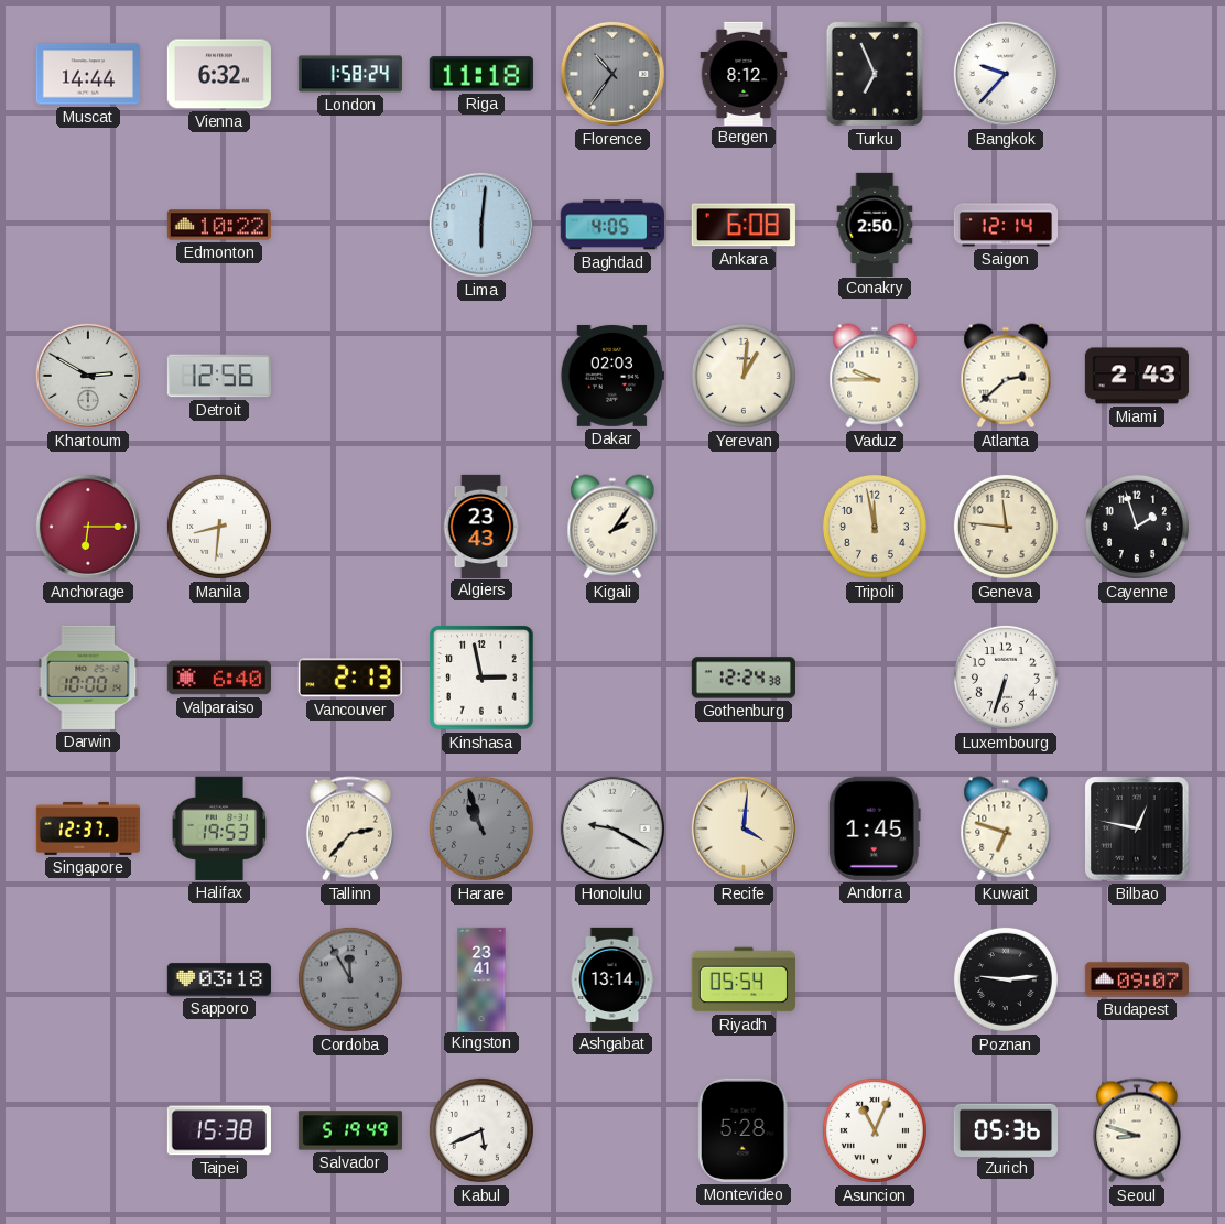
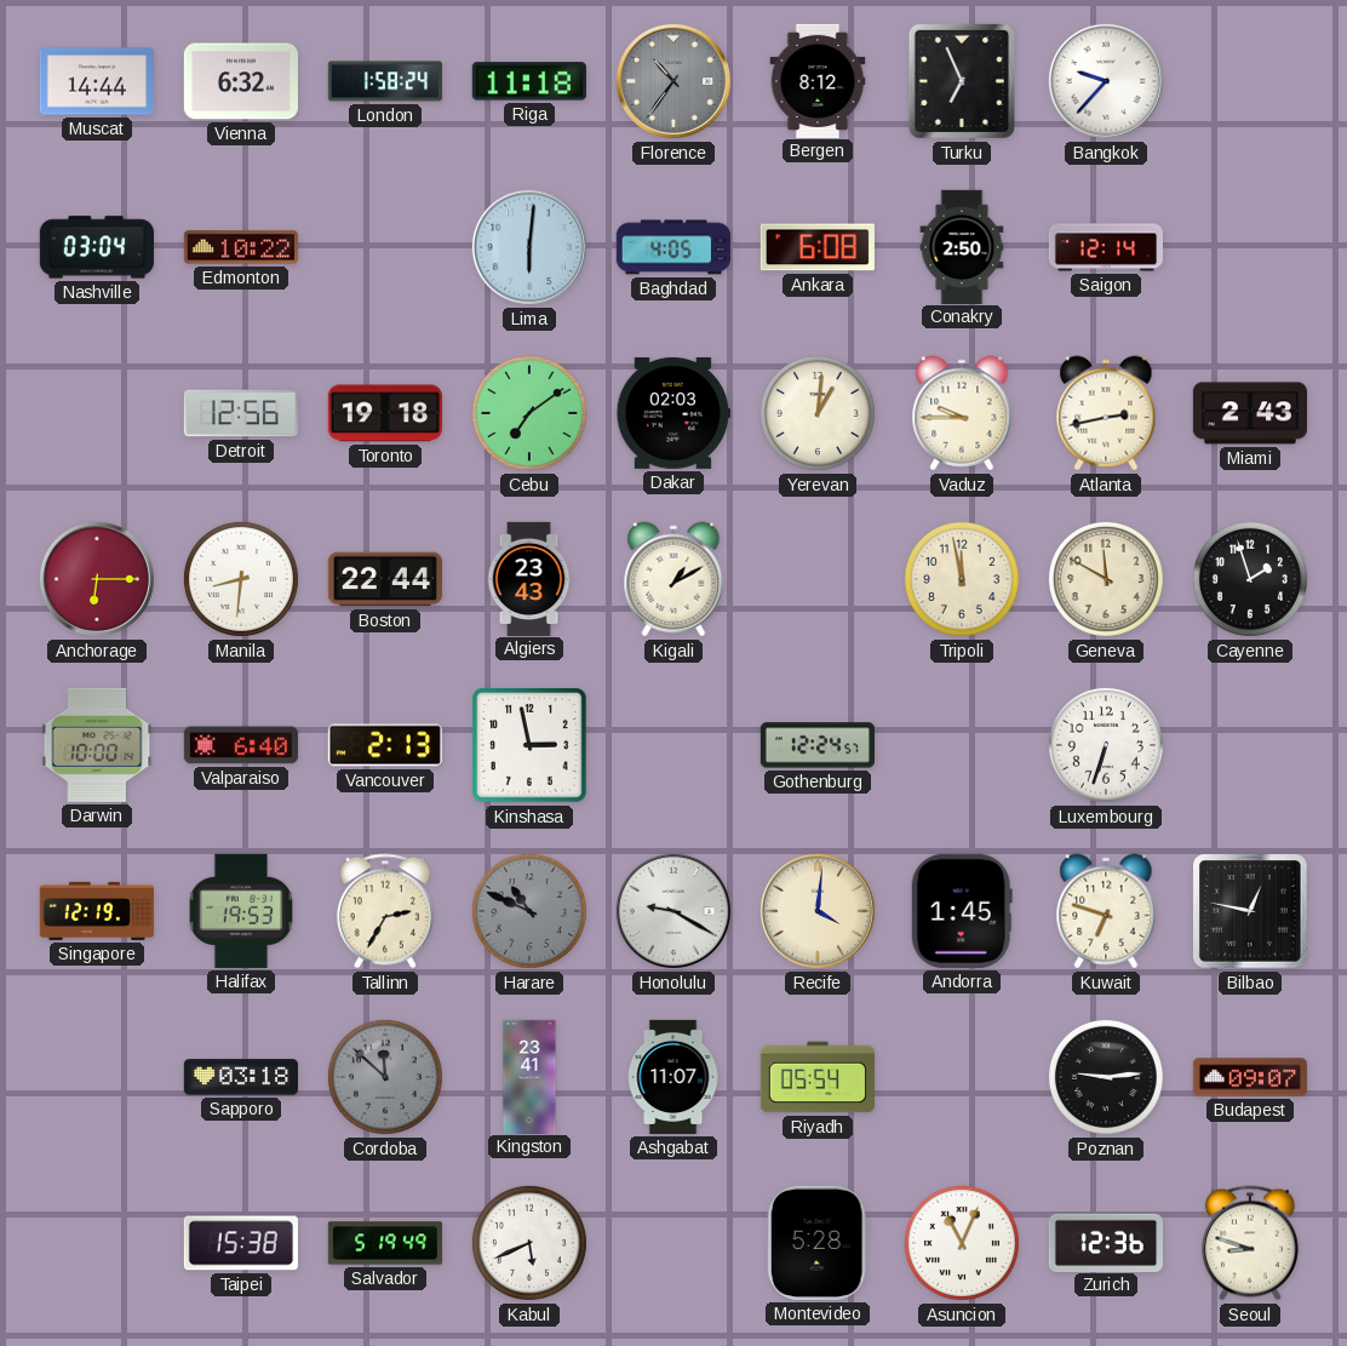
Nashville: none -> 03:04 (97, 247)
Khartoum: 2:50 -> none (88, 376)
Toronto: none -> 19:18 (385, 413)
Cebu: none -> 7:09 (529, 413)
Atlanta: 2:38 -> 2:43 (1106, 413)
Boston: none -> 22:44 (385, 579)
Kigali: 2:06 -> 1:10 (673, 579)
Geneva: 11:46 -> 11:50 (1106, 579)
Gothenburg: 12:24:38 -> 12:24:57 (818, 745)
Singapore: 12:37 -> 12:19 (97, 911)
Tallinn: 2:37 -> 2:35 (385, 911)
Harare: 10:57 -> 10:49 (529, 911)
Cordoba: 11:55 -> 11:52 (385, 1077)
Ashgabat: 13:14 -> 11:07 (673, 1077)
Zurich: 05:36 -> 12:36 (1106, 1242)
